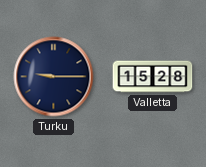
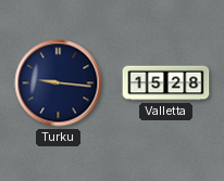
Turku: 9:15 -> 9:16 (59, 83)
